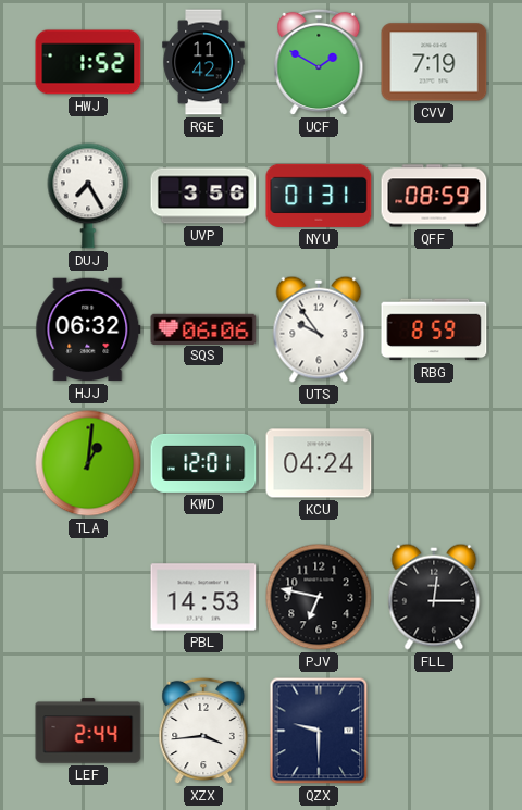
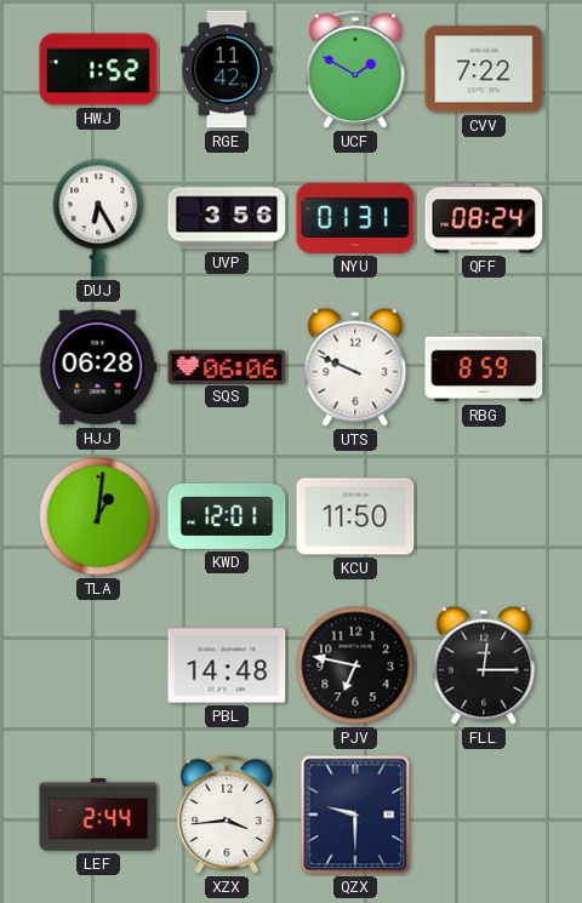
CVV: 7:19 -> 7:22 (484, 69)
DUJ: 7:25 -> 6:25 (98, 218)
QFF: 08:59 -> 08:24 (484, 218)
HJJ: 06:32 -> 06:28 (98, 367)
UTS: 9:54 -> 9:49 (355, 367)
KCU: 04:24 -> 11:50 (355, 516)
PBL: 14:53 -> 14:48 (227, 665)
